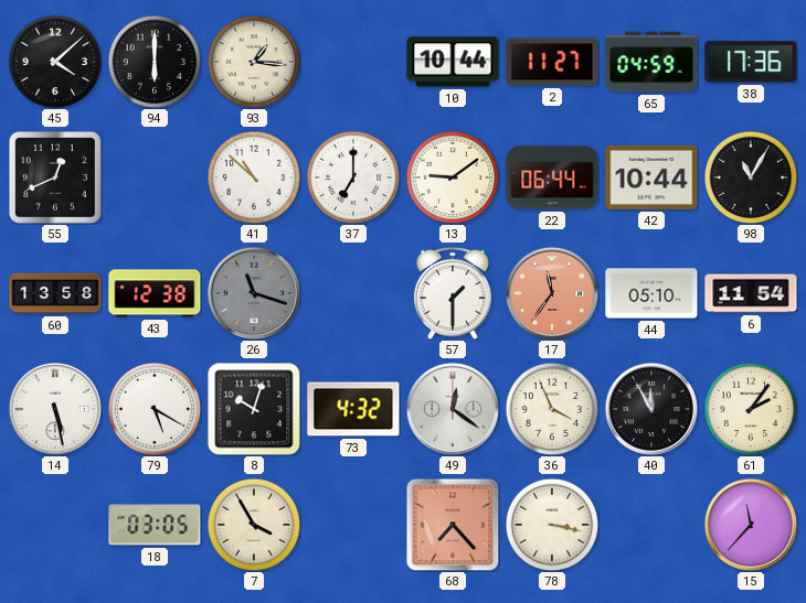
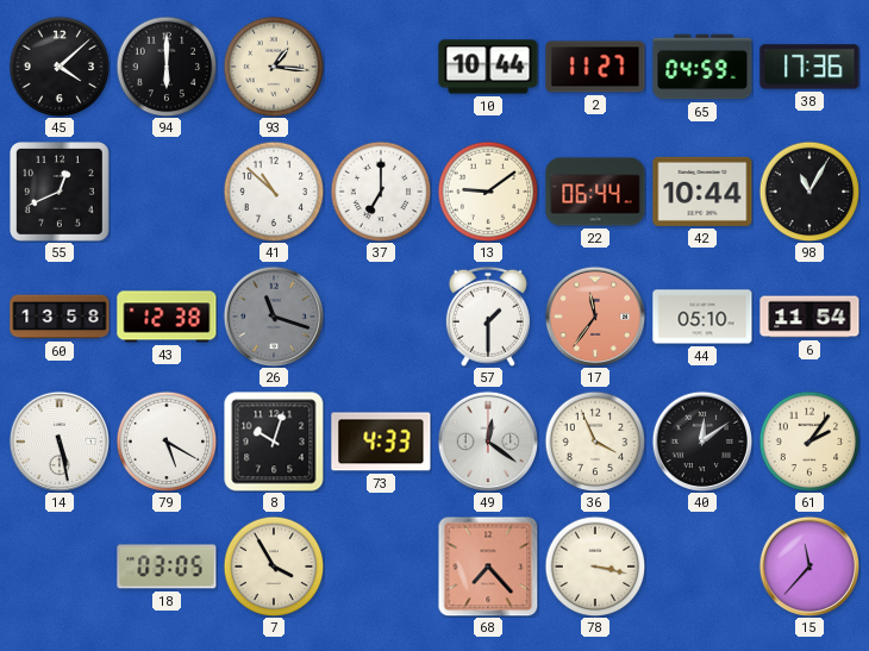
73: 4:32 -> 4:33 (381, 442)
40: 11:55 -> 12:09 (701, 440)
